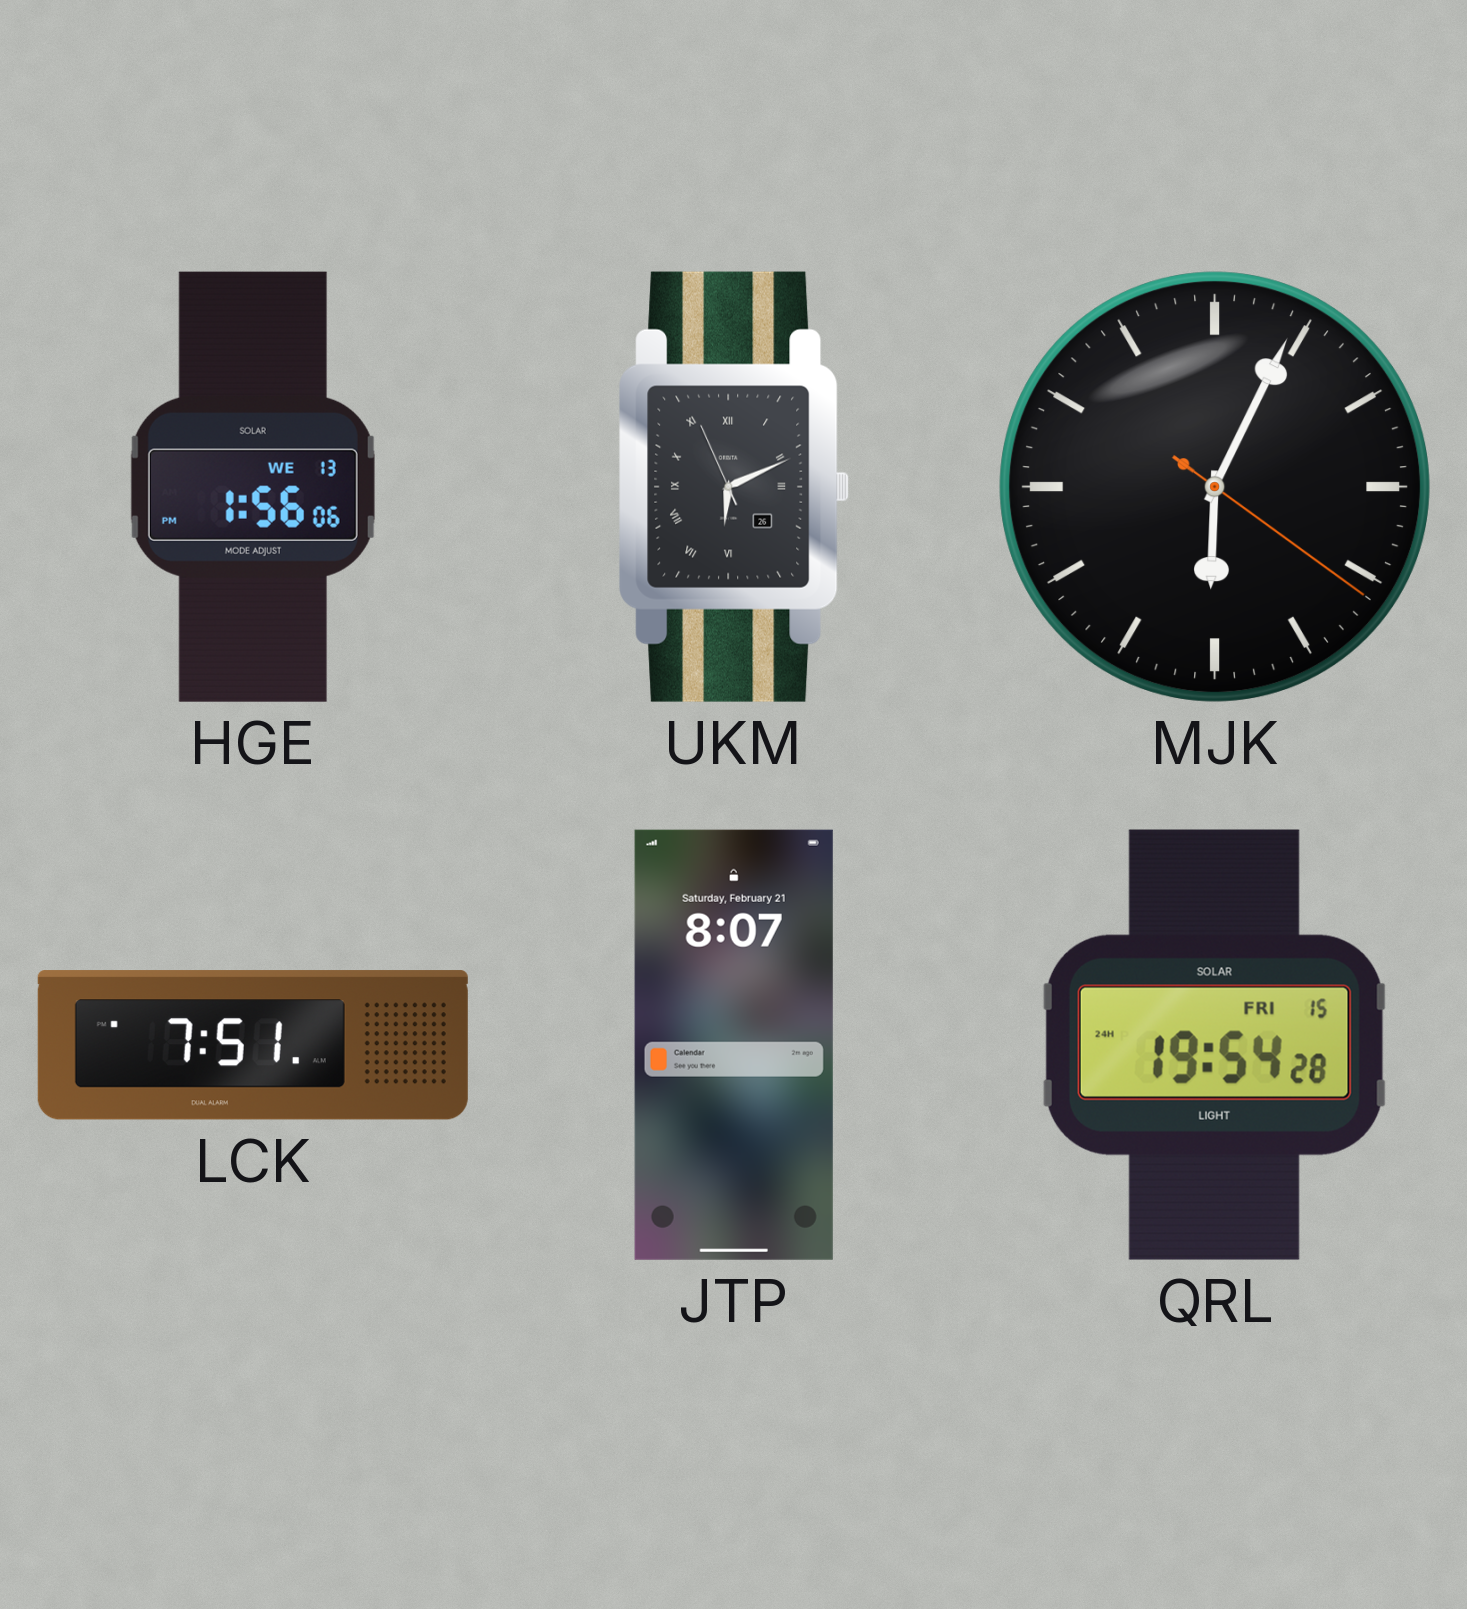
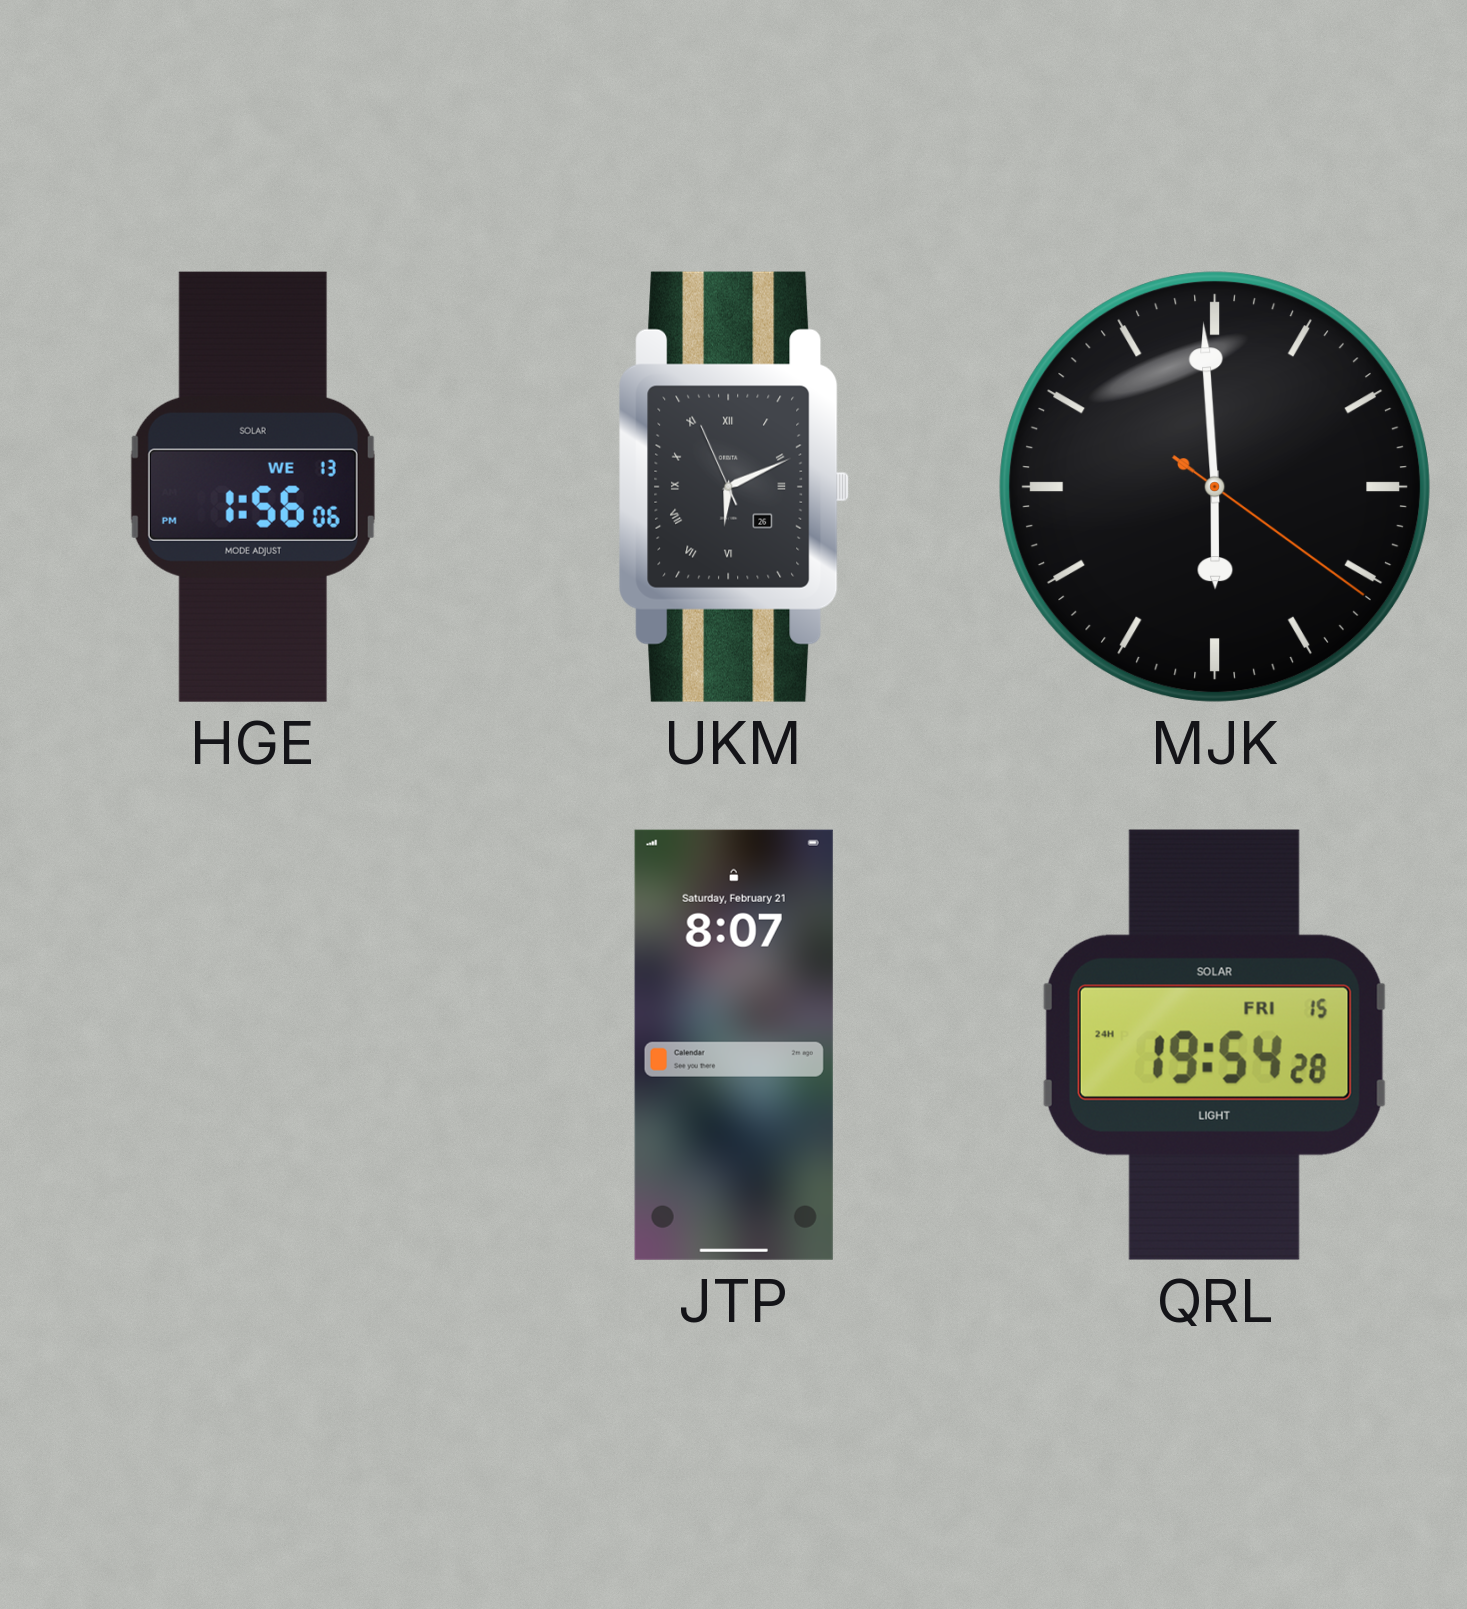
MJK: 6:04 -> 5:59 (1215, 487)
LCK: 7:51 -> none (253, 1045)
